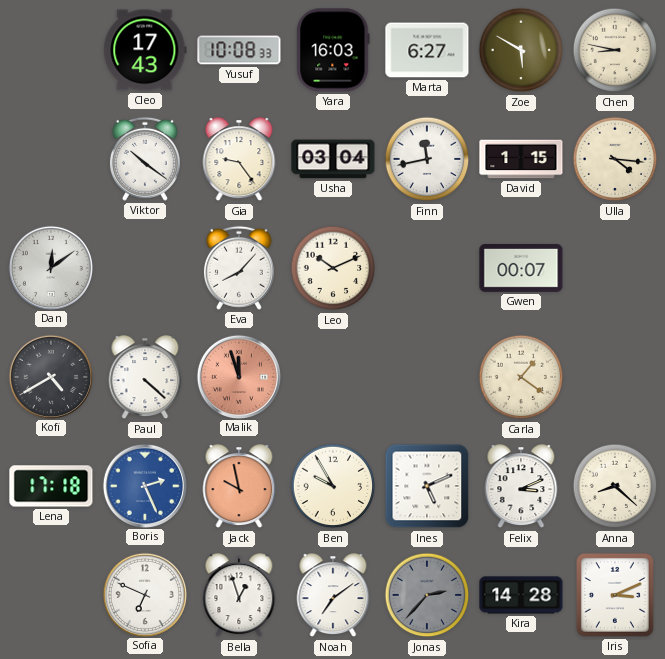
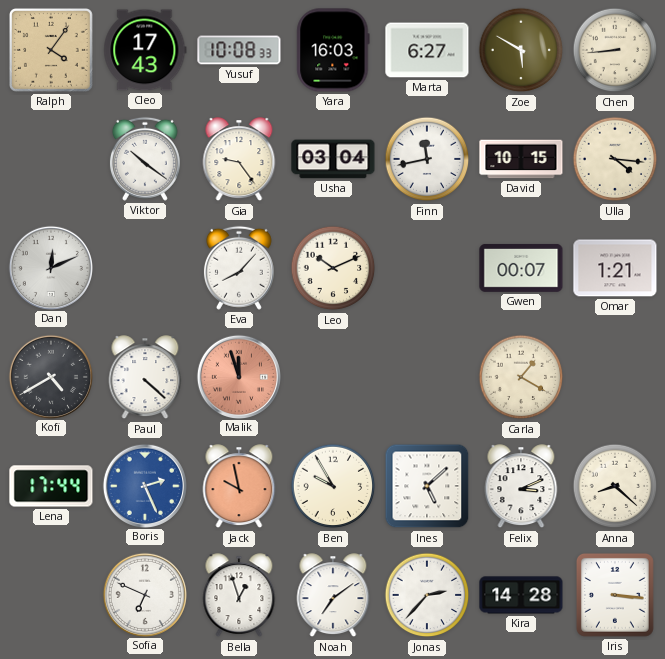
Ralph: none -> 4:06 (51, 50)
Chen: 8:47 -> 8:44 (615, 50)
David: 1:15 -> 10:15 (521, 159)
Dan: 12:09 -> 12:11 (50, 267)
Omar: none -> 1:21 (615, 268)
Carla: 1:21 -> 1:20 (521, 377)
Lena: 17:18 -> 17:44 (51, 486)
Ines: 5:11 -> 5:08 (427, 486)
Jonas dial: grey -> white (427, 595)
Iris: 3:11 -> 3:16 (615, 595)
